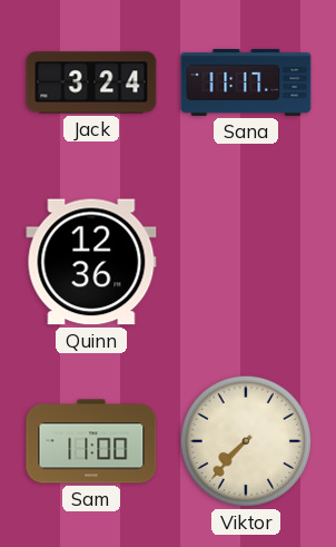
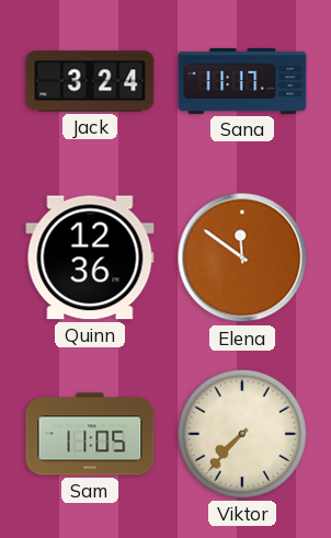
Elena: none -> 11:51 (242, 257)
Sam: 11:00 -> 11:05 (90, 434)
